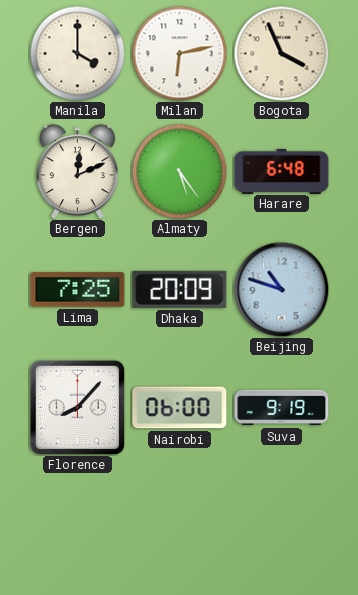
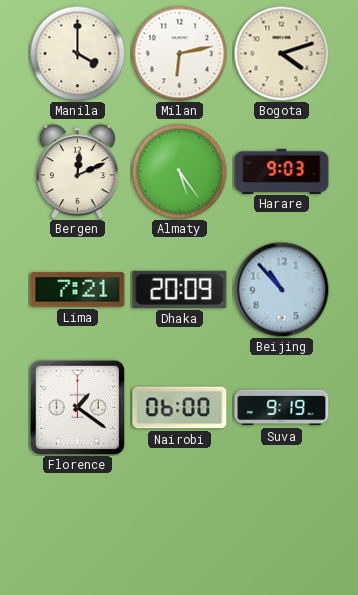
Bogota: 3:56 -> 4:12 (281, 53)
Harare: 6:48 -> 9:03 (282, 171)
Lima: 7:25 -> 7:21 (78, 290)
Beijing: 10:48 -> 10:53 (281, 289)
Florence: 8:07 -> 1:21 (77, 407)
